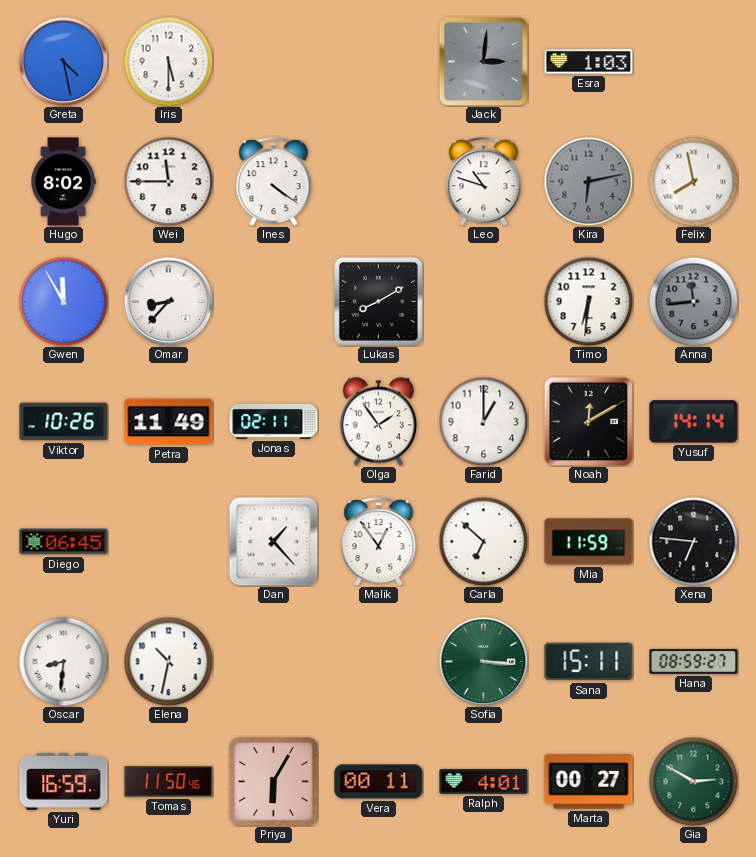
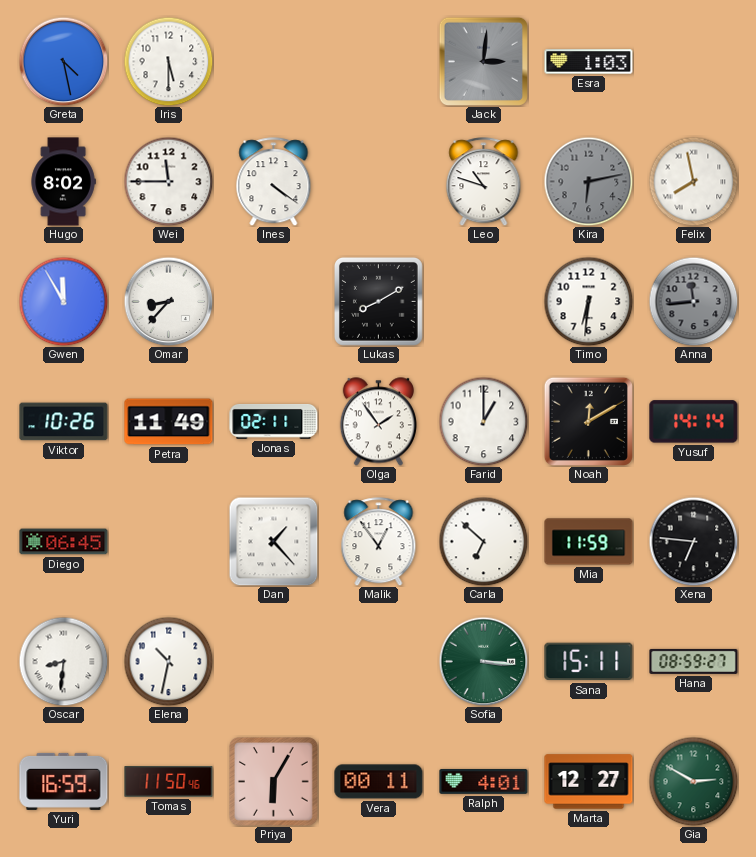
Marta: 00:27 -> 12:27 (589, 782)
